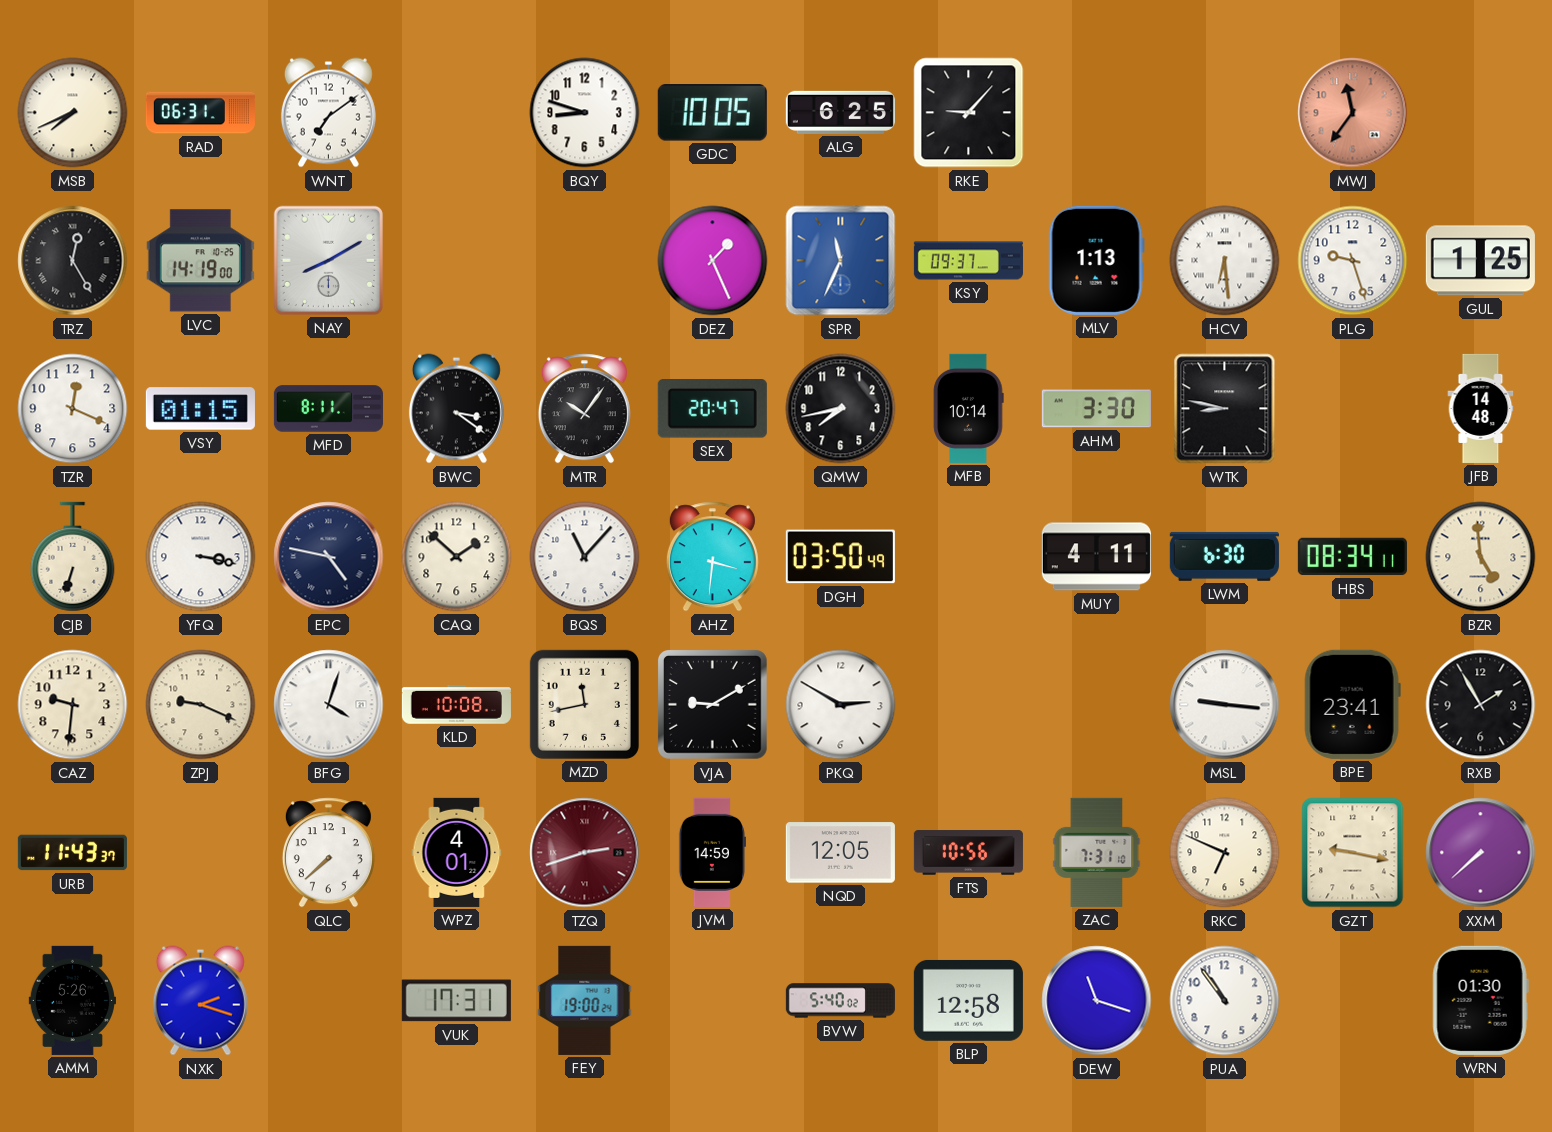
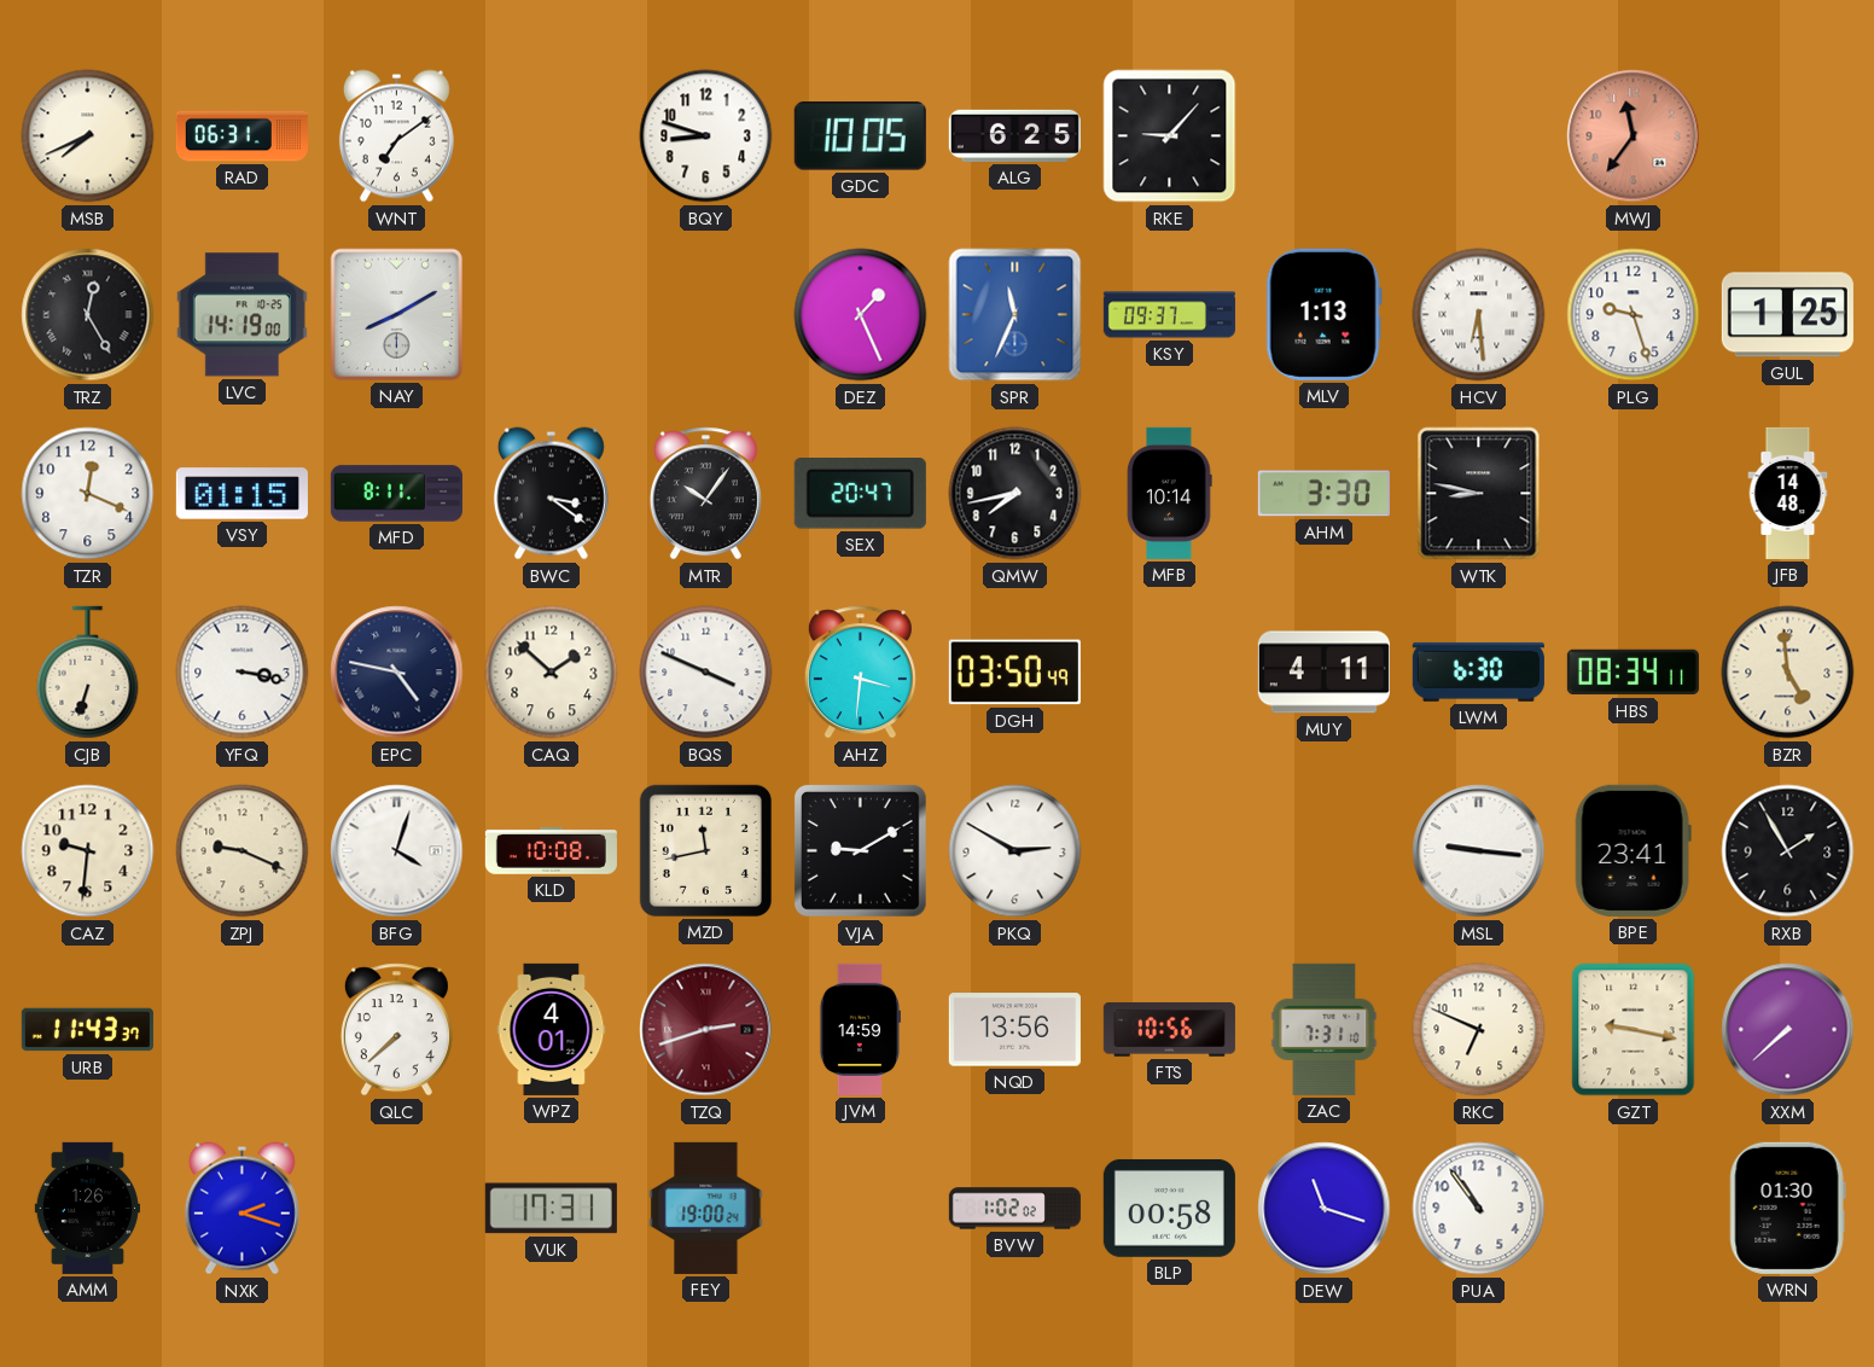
BQS: 11:07 -> 3:49 (706, 673)
NQD: 12:05 -> 13:56 (1014, 1030)
AMM: 5:26 -> 1:26 (87, 1208)
BVW: 5:40 -> 1:02 (1014, 1209)
BLP: 12:58 -> 00:58 (1169, 1208)
